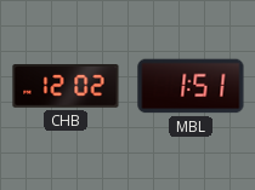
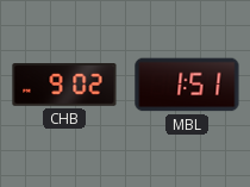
CHB: 12:02 -> 9:02 (64, 85)
